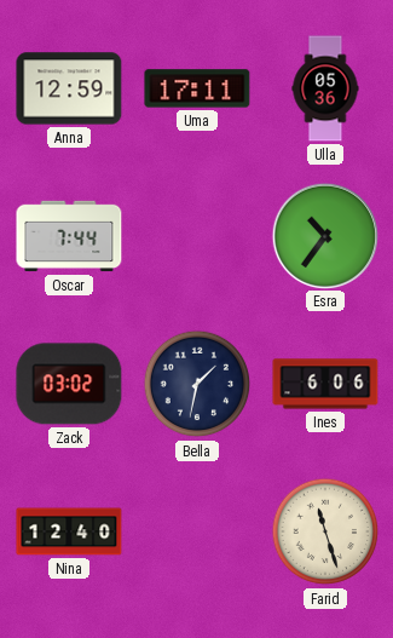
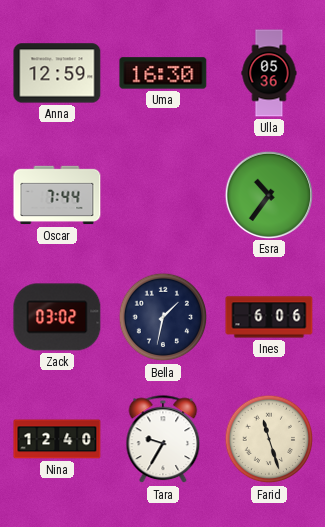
Uma: 17:11 -> 16:30 (163, 73)
Tara: none -> 9:35 (163, 440)
